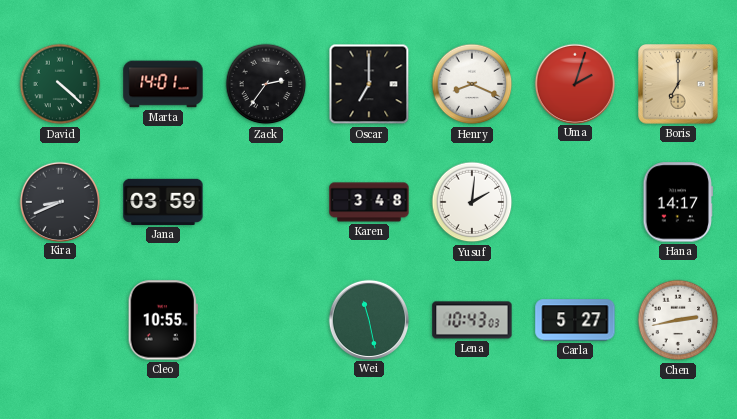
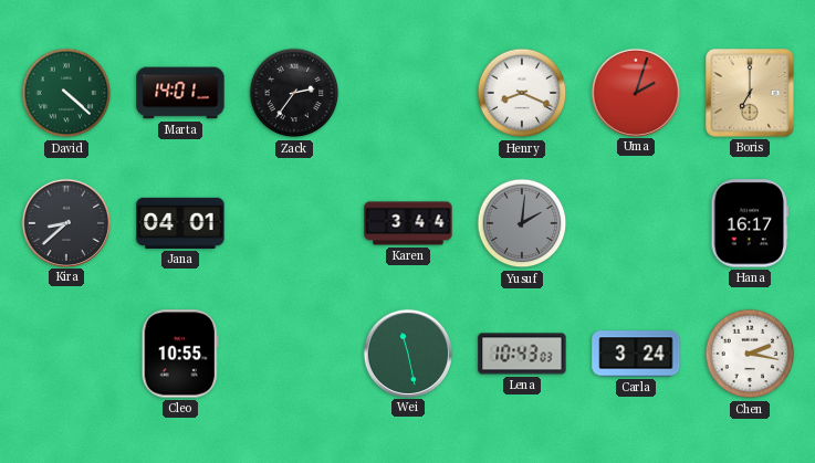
Oscar: 7:00 -> none (369, 84)
Kira: 8:41 -> 8:38 (65, 222)
Jana: 03:59 -> 04:01 (180, 223)
Karen: 3:48 -> 3:44 (408, 223)
Yusuf dial: white -> grey (522, 223)
Hana: 14:17 -> 16:17 (749, 223)
Carla: 5:27 -> 3:24 (636, 354)
Chen: 2:43 -> 2:17 (750, 354)
